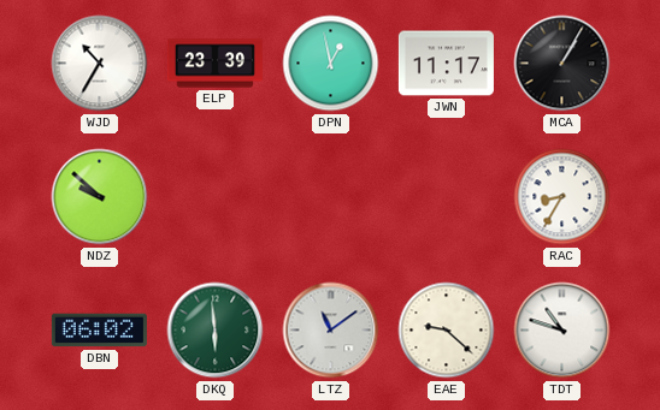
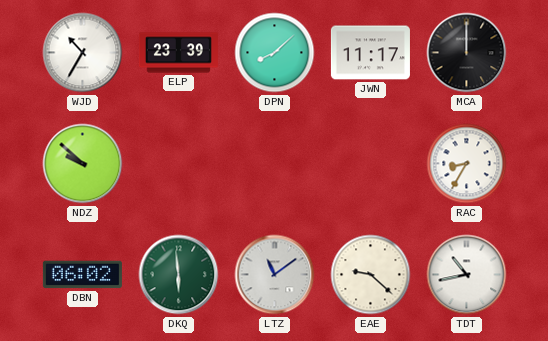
DPN: 12:58 -> 8:08 (275, 53)
MCA: 1:05 -> 12:00 (467, 53)
TDT: 10:48 -> 10:43 (467, 275)
